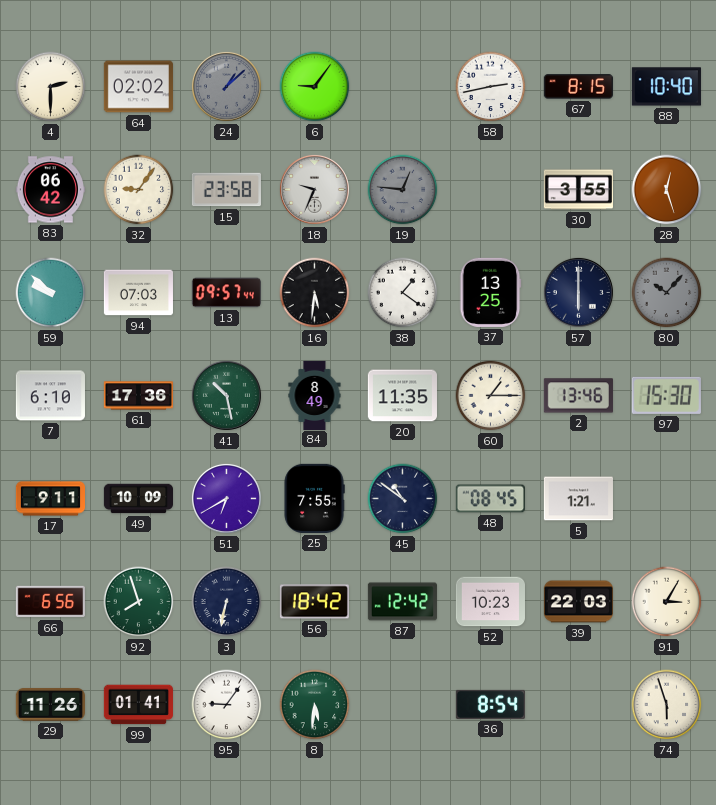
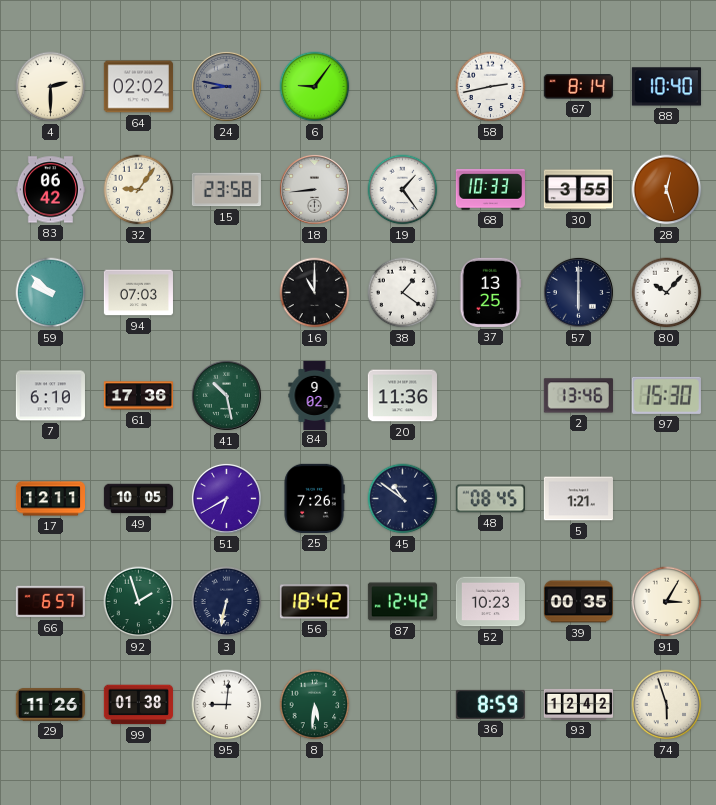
24: 1:08 -> 8:47 (226, 86)
67: 8:15 -> 8:14 (578, 87)
18: 9:34 -> 8:44 (314, 189)
19: 12:46 -> 1:24 (403, 190)
19 dial: grey -> white (403, 190)
68: none -> 10:33 (490, 190)
13: 09:57 -> none (226, 293)
16: 5:31 -> 11:00 (315, 293)
80 dial: grey -> white (667, 293)
84: 8:49 -> 9:02 (315, 395)
20: 11:35 -> 11:36 (402, 396)
60: 1:15 -> none (491, 396)
17: 9:11 -> 12:11 (50, 499)
49: 10:09 -> 10:05 (138, 499)
25: 7:55 -> 7:26 (314, 498)
66: 6:56 -> 6:57 (50, 602)
92: 7:57 -> 1:57 (139, 602)
39: 22:03 -> 00:35 (578, 602)
99: 01:41 -> 01:38 (138, 705)
95: 9:06 -> 9:01 (227, 705)
36: 8:54 -> 8:59 (490, 704)
93: none -> 12:42 (578, 704)
